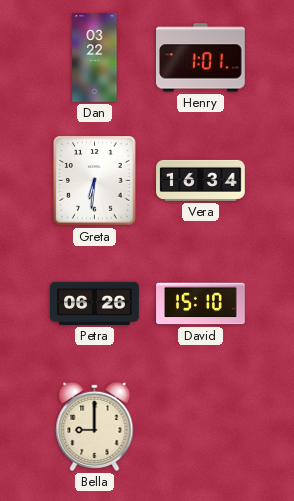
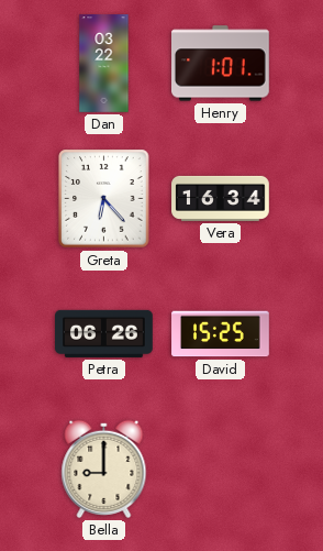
Greta: 6:31 -> 6:23 (104, 199)
David: 15:10 -> 15:25 (221, 334)
